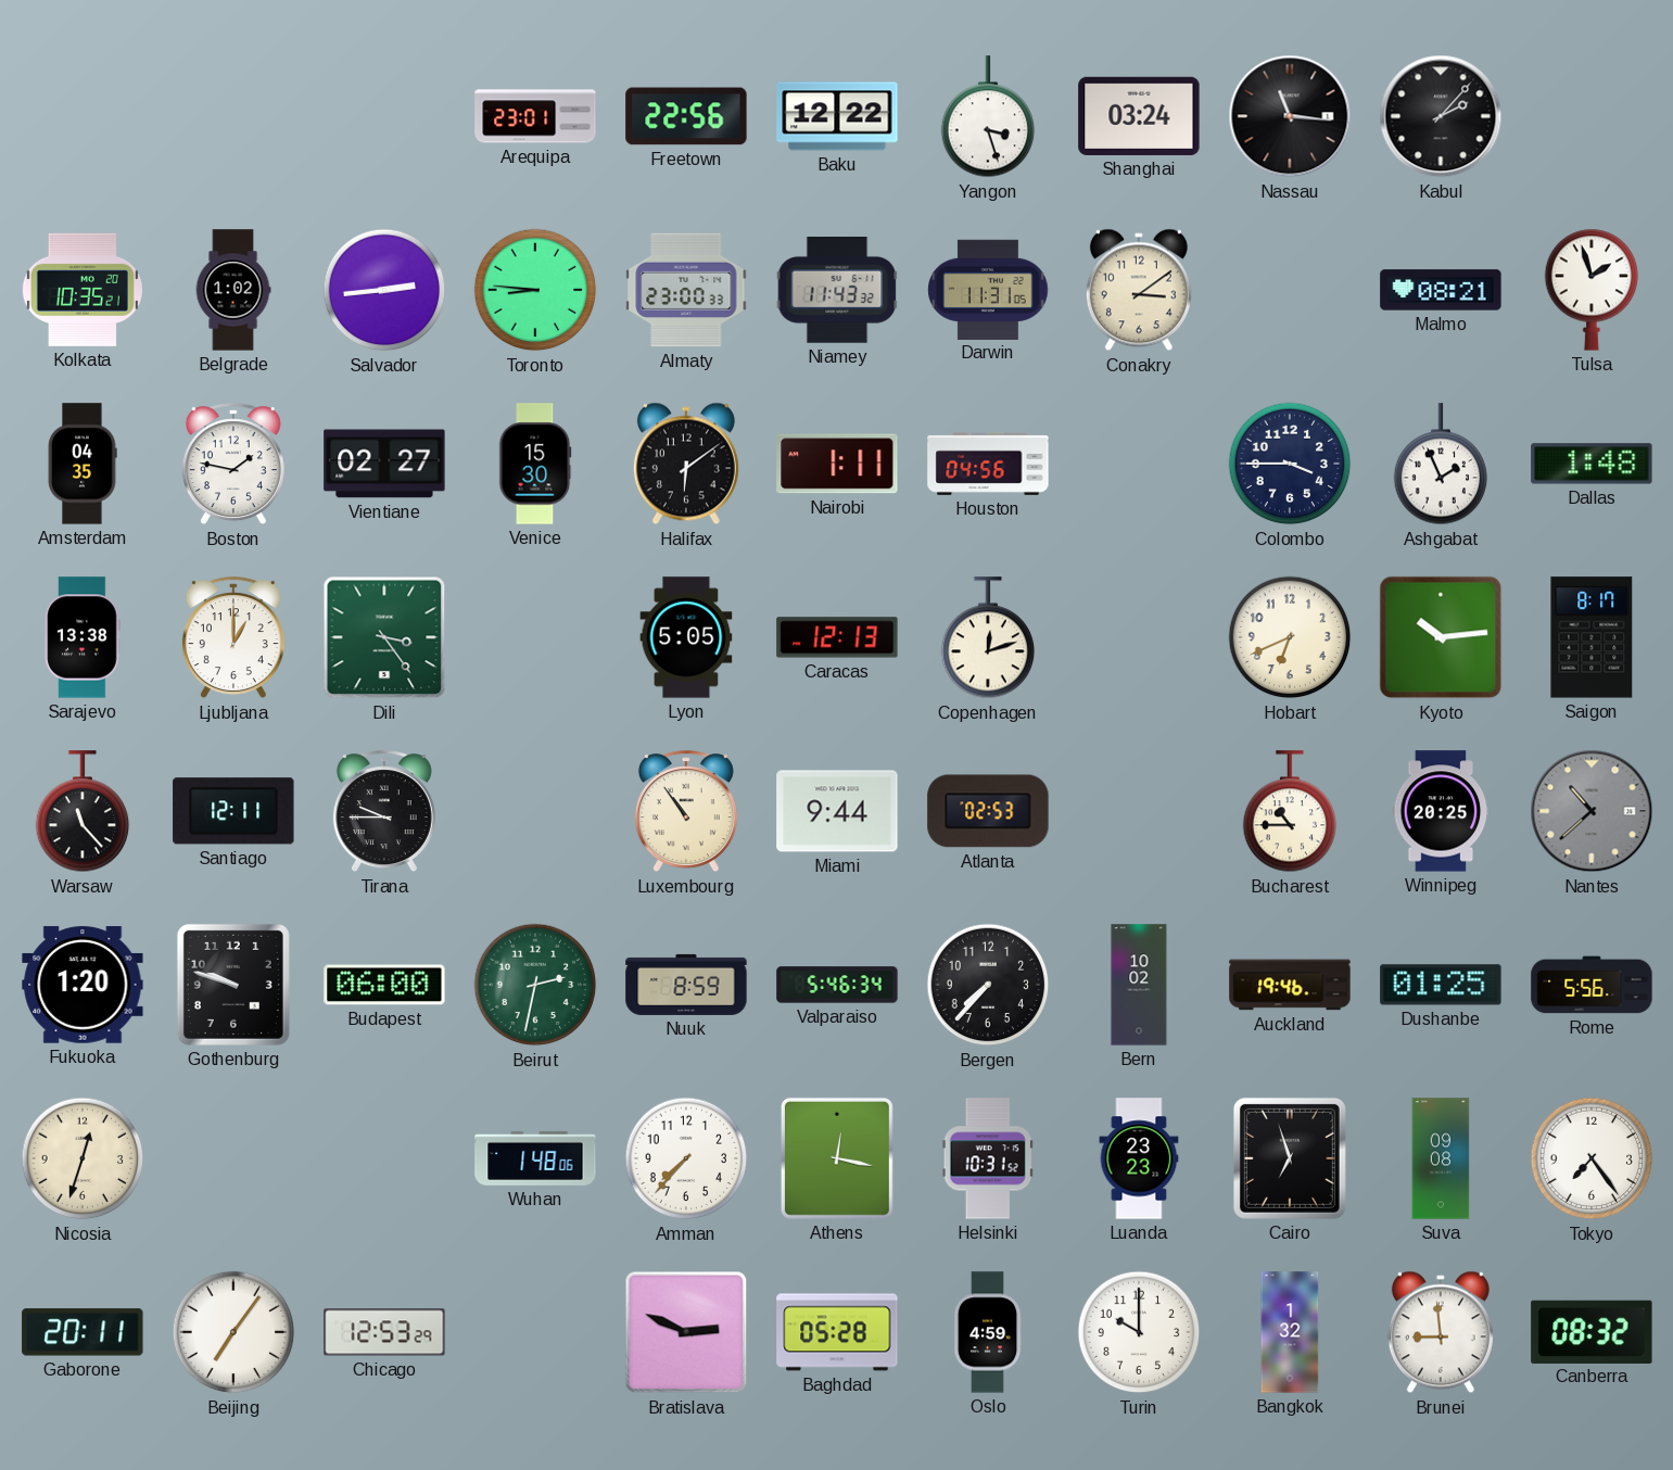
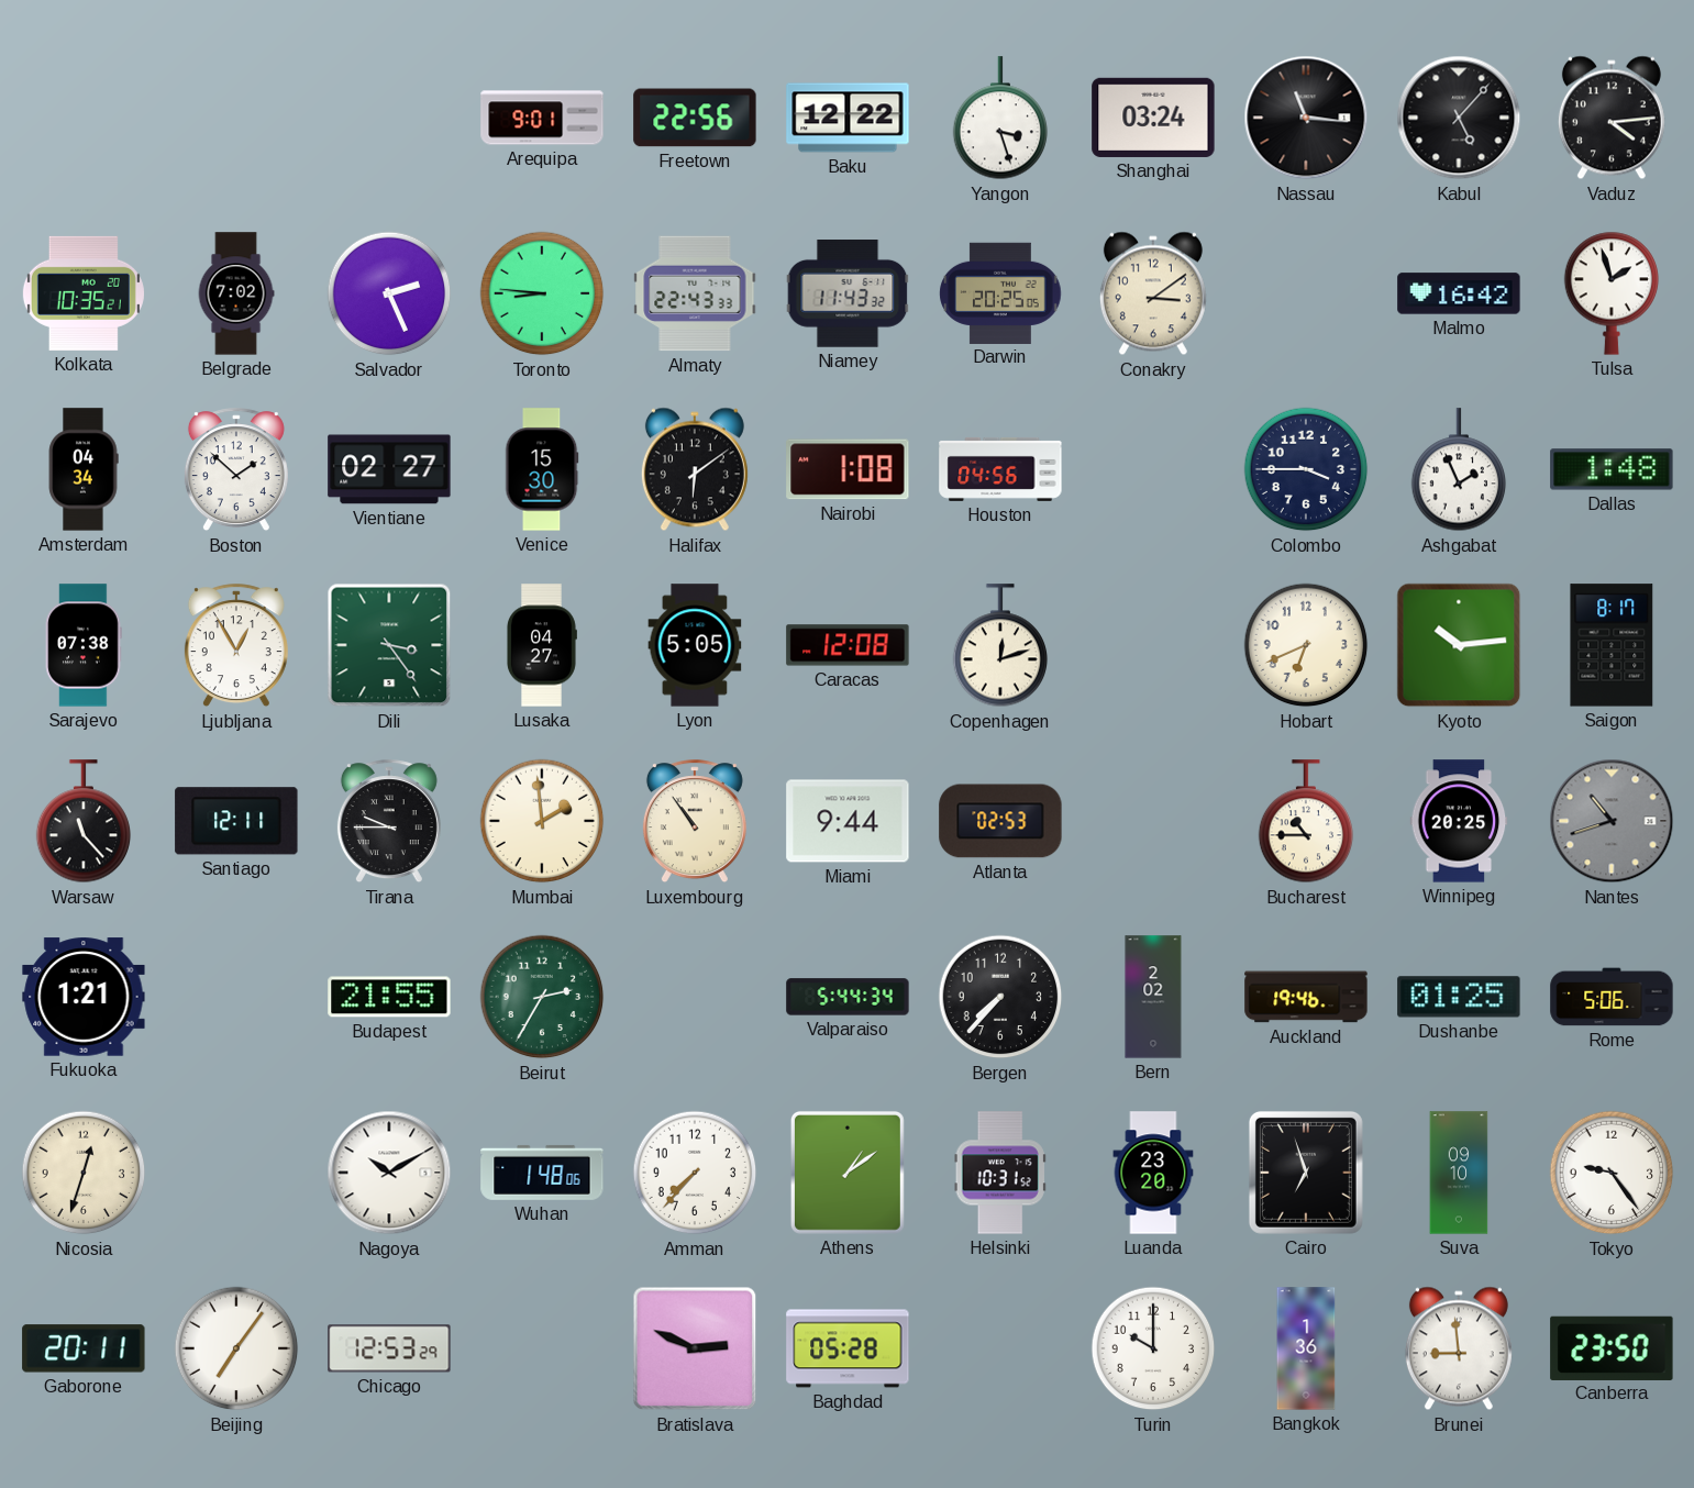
Arequipa: 23:01 -> 9:01 (542, 118)
Kabul: 2:07 -> 5:07 (1459, 118)
Vaduz: none -> 4:14 (1612, 118)
Belgrade: 1:02 -> 7:02 (236, 293)
Salvador: 2:44 -> 2:26 (389, 293)
Almaty: 23:00 -> 22:43 (695, 293)
Darwin: 11:31 -> 20:25 (1000, 292)
Malmo: 08:21 -> 16:42 (1459, 293)
Amsterdam: 04:35 -> 04:34 (84, 469)
Boston: 1:47 -> 1:52 (236, 470)
Nairobi: 1:11 -> 1:08 (848, 469)
Sarajevo: 13:38 -> 07:38 (84, 645)
Ljubljana: 1:00 -> 12:55 (236, 646)
Lusaka: none -> 04:27 (541, 645)
Caracas: 12:13 -> 12:08 (848, 645)
Mumbai: none -> 1:59 (542, 821)
Nantes: 10:38 -> 10:42 (1612, 821)
Fukuoka: 1:20 -> 1:21 (84, 997)
Gothenburg: 9:48 -> none (233, 985)
Budapest: 06:00 -> 21:55 (389, 997)
Beirut: 2:32 -> 2:35 (542, 997)
Nuuk: 8:59 -> none (686, 985)
Valparaiso: 5:46 -> 5:44 (848, 997)
Bern: 10:02 -> 2:02 (1153, 997)
Rome: 5:56 -> 5:06 (1612, 997)
Nagoya: none -> 10:10 (389, 1173)
Athens: 12:17 -> 1:09 (848, 1173)
Luanda: 23:23 -> 23:20 (1153, 1173)
Suva: 09:08 -> 09:10 (1459, 1173)
Tokyo: 7:24 -> 9:24 (1612, 1173)
Oslo: 4:59 -> none (988, 1332)
Bangkok: 1:32 -> 1:36 (1306, 1348)
Canberra: 08:32 -> 23:50 (1612, 1347)
